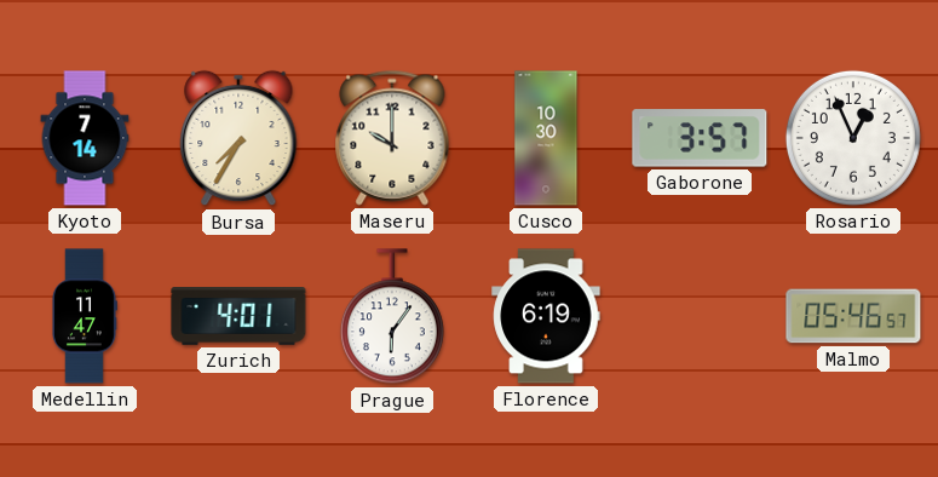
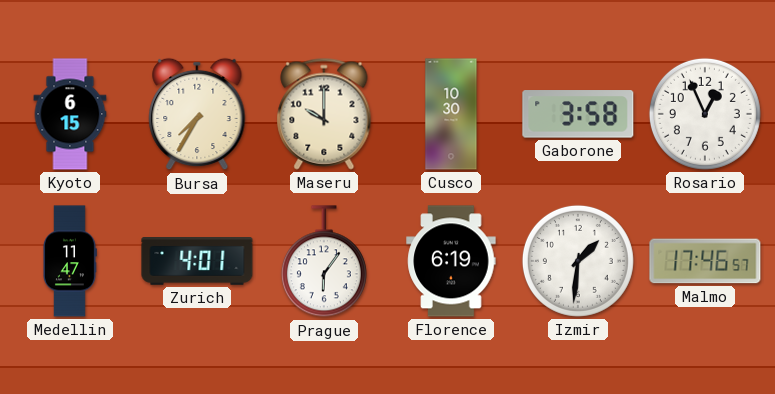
Kyoto: 7:14 -> 6:15 (70, 114)
Gaborone: 3:57 -> 3:58 (578, 114)
Izmir: none -> 1:31 (578, 261)
Malmo: 05:46 -> 17:46 (705, 261)
